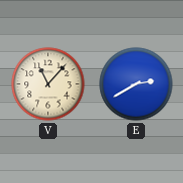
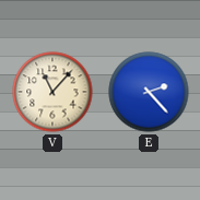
E: 2:40 -> 2:23 (149, 92)
